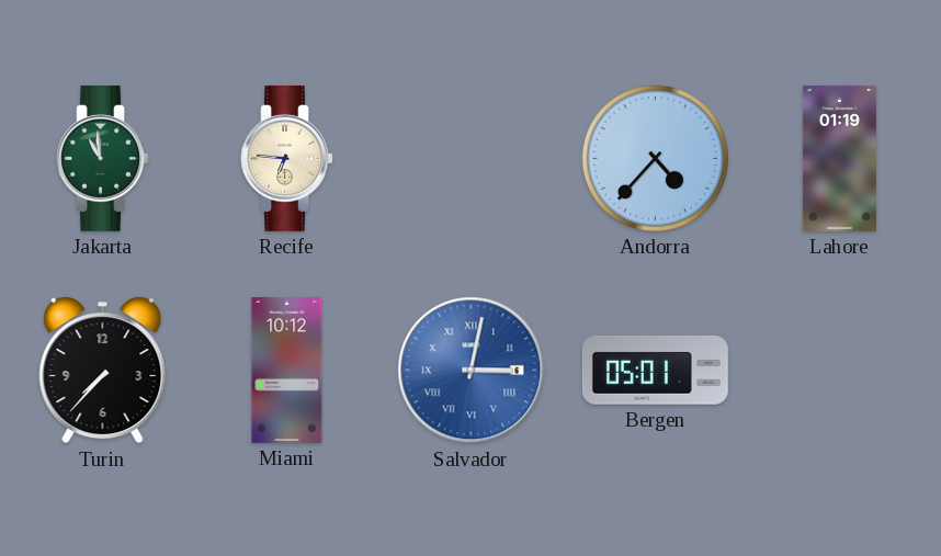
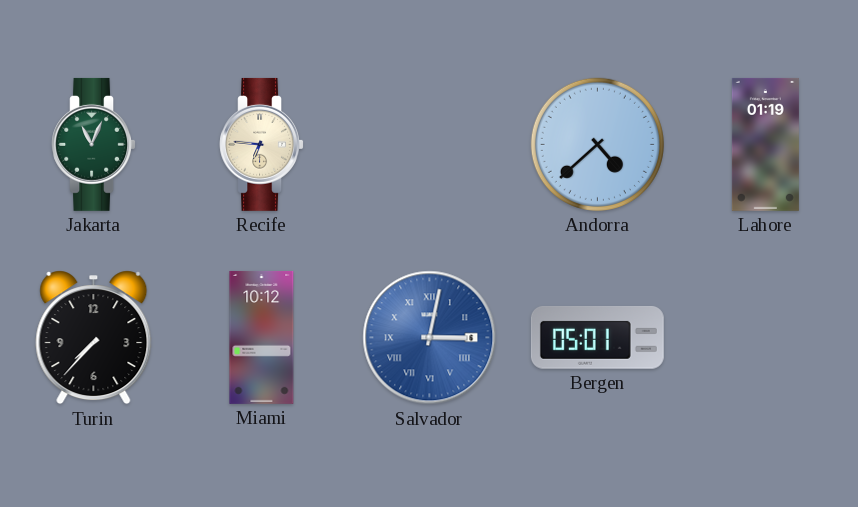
Jakarta: 10:59 -> 11:04 (93, 144)
Andorra: 4:37 -> 4:38 (597, 144)
